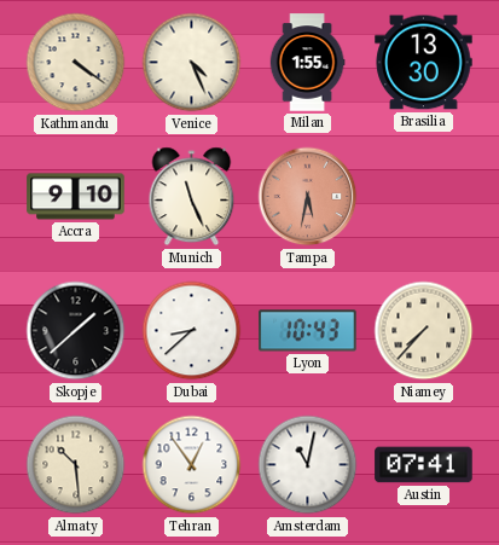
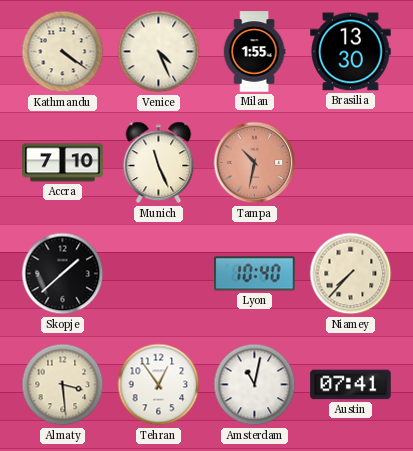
Accra: 9:10 -> 7:10 (63, 163)
Tampa: 5:32 -> 10:32 (255, 163)
Dubai: 8:38 -> none (192, 331)
Lyon: 10:43 -> 10:40 (255, 274)
Almaty: 10:29 -> 3:29 (63, 385)
